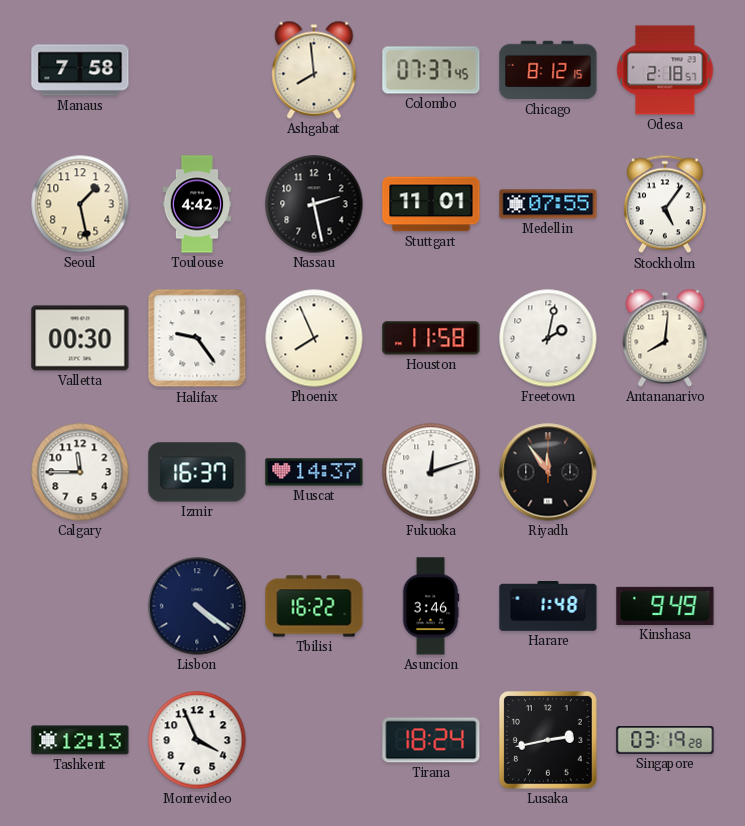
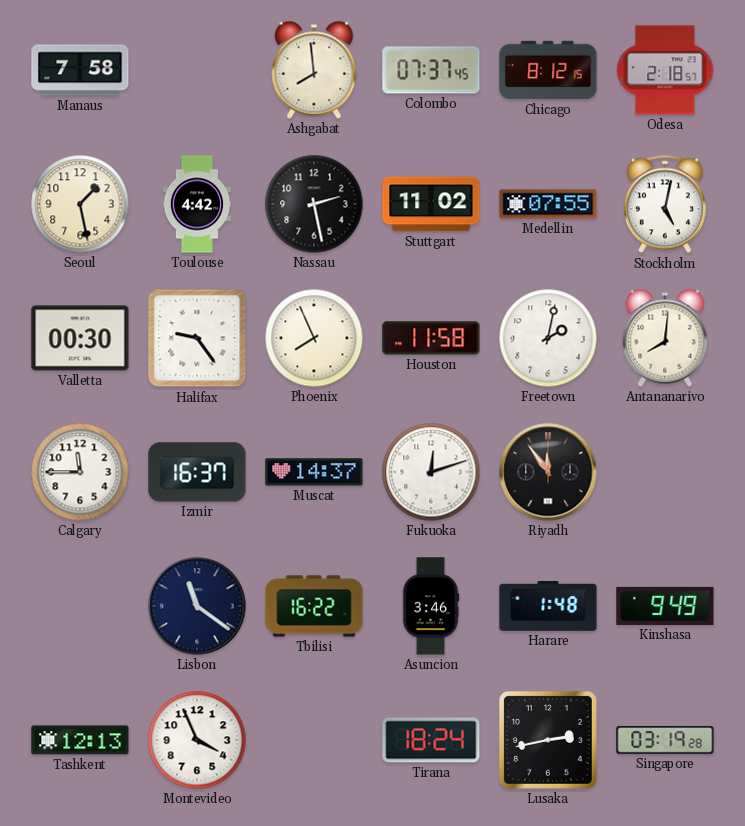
Stuttgart: 11:01 -> 11:02 (431, 204)
Stockholm: 5:06 -> 5:02 (665, 204)
Lisbon: 4:21 -> 11:21 (197, 606)
